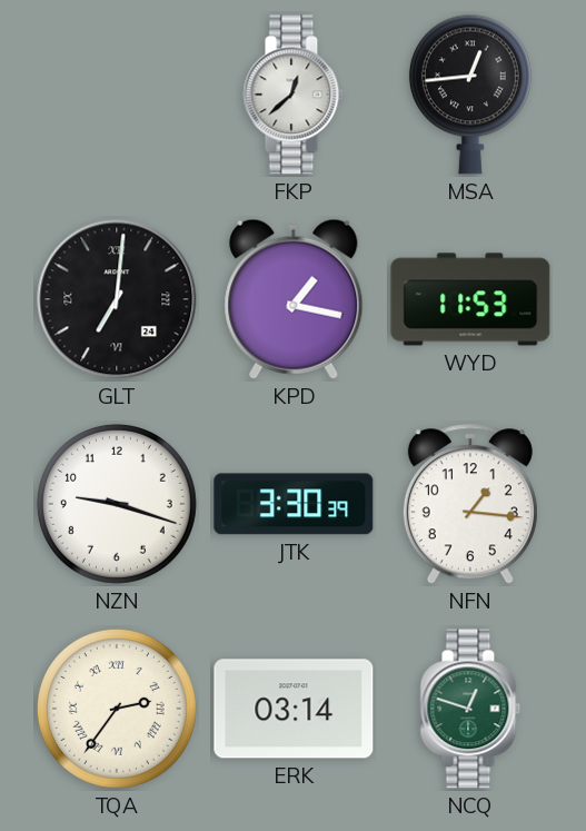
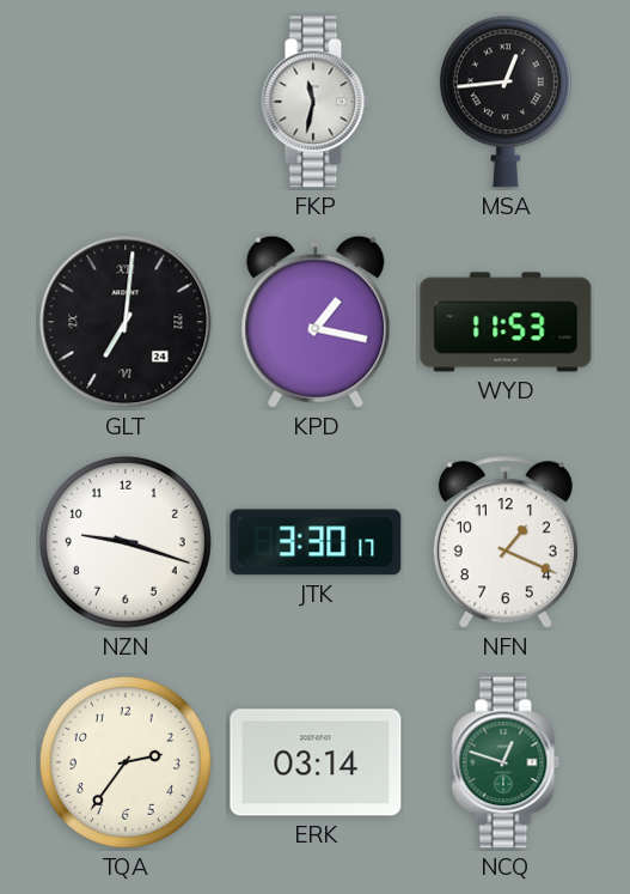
FKP: 12:38 -> 11:32 (316, 102)
JTK: 3:30:39 -> 3:30:17 (316, 542)
NFN: 1:16 -> 1:19 (506, 543)
TQA numerals: Roman -> Arabic (126, 762)
